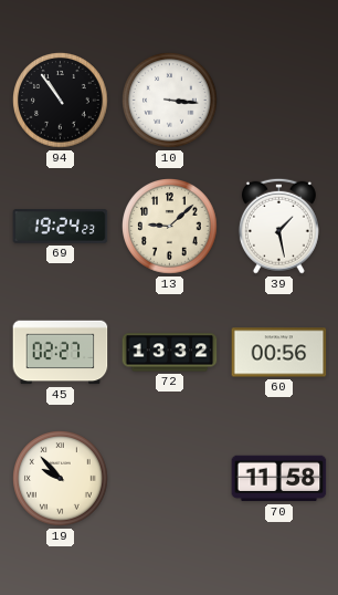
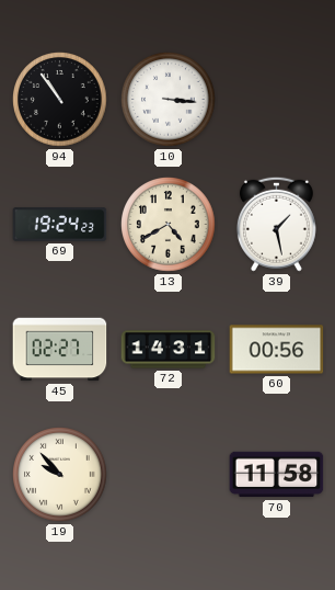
13: 9:08 -> 4:40 (169, 225)
72: 13:32 -> 14:31 (169, 350)
